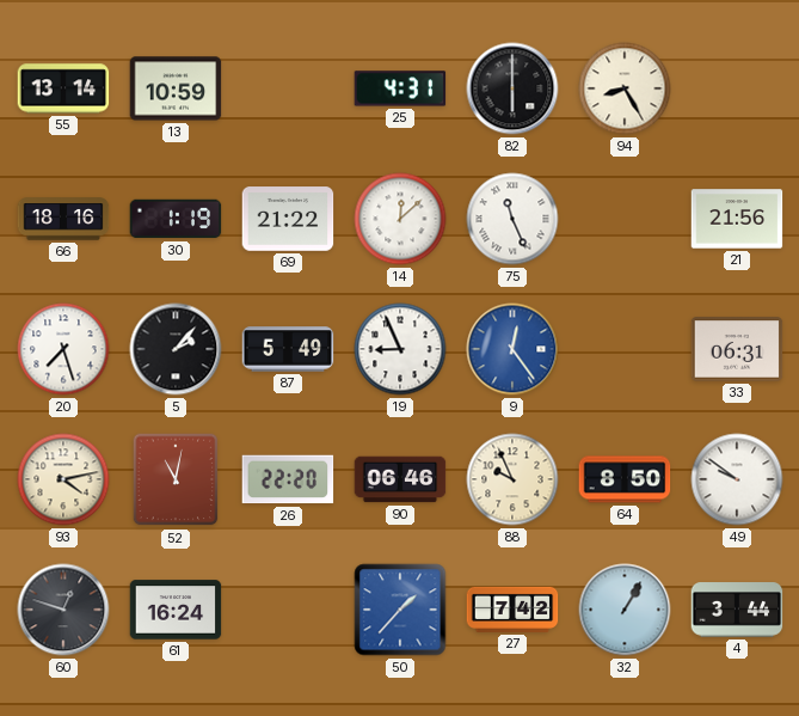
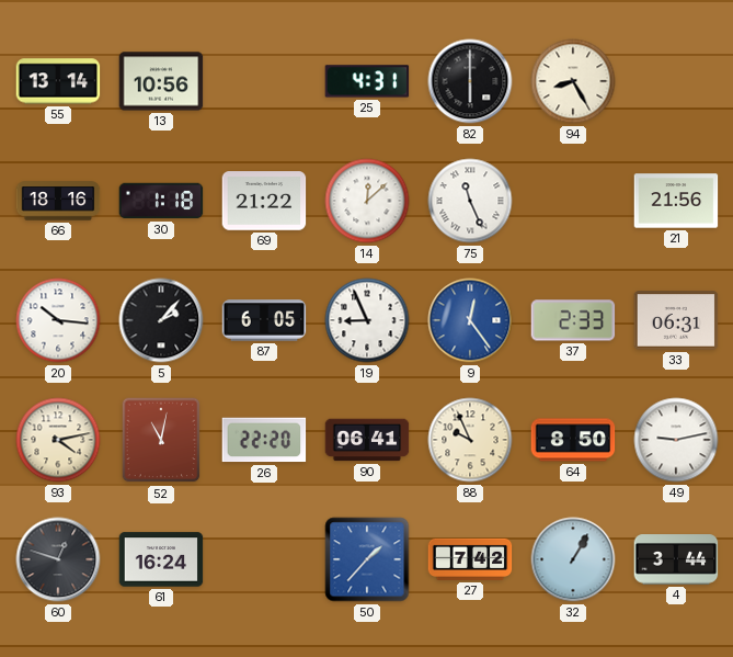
13: 10:59 -> 10:56 (161, 81)
30: 1:19 -> 1:18 (161, 201)
20: 7:27 -> 10:16 (58, 320)
87: 5:49 -> 6:05 (264, 320)
37: none -> 2:33 (573, 320)
90: 06:46 -> 06:41 (367, 440)
49: 9:51 -> 9:13 (676, 440)
